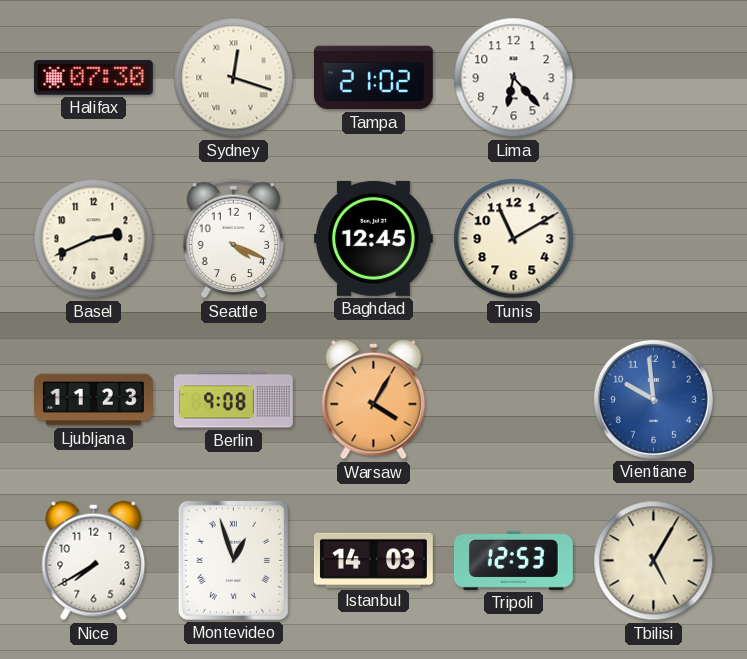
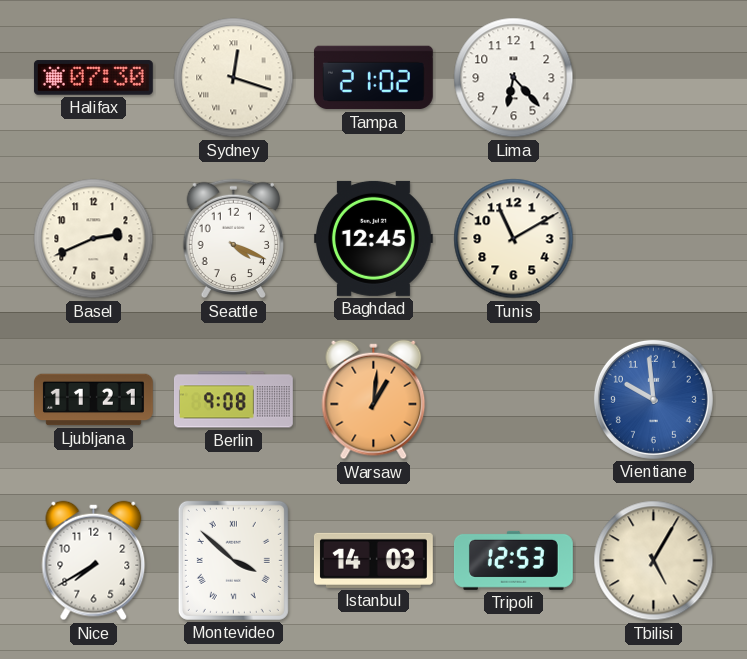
Ljubljana: 11:23 -> 11:21 (94, 400)
Warsaw: 4:05 -> 1:01 (374, 400)
Montevideo: 12:57 -> 3:52 (233, 560)
